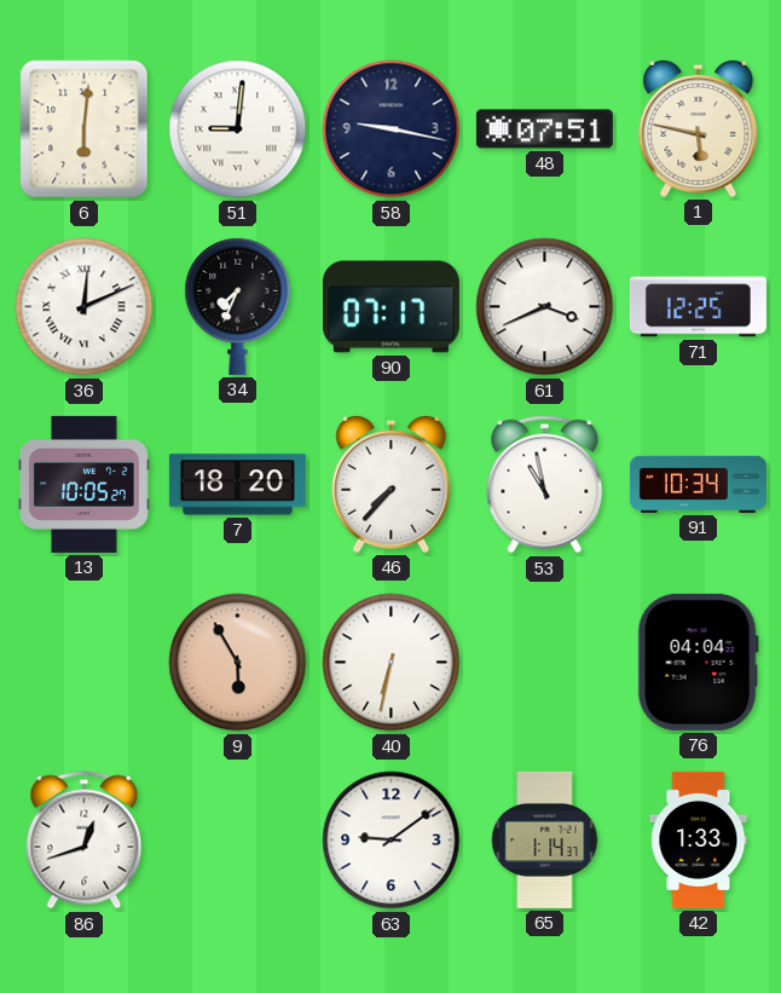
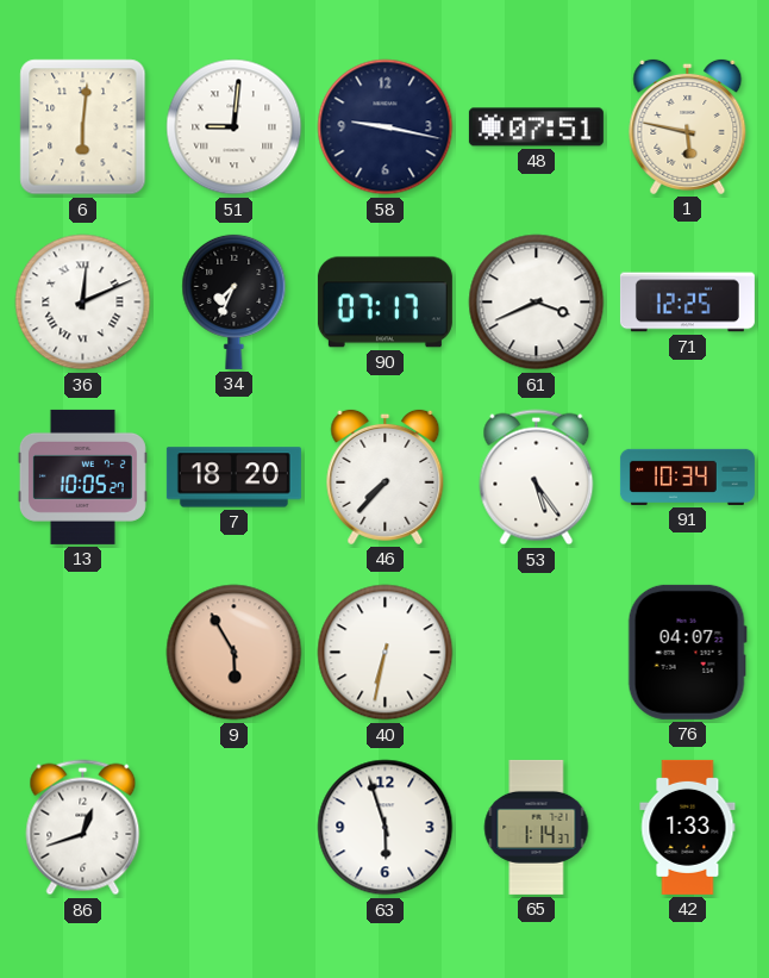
53: 10:58 -> 5:24 (537, 478)
76: 04:04 -> 04:07 (687, 652)
63: 9:09 -> 5:57 (386, 828)
